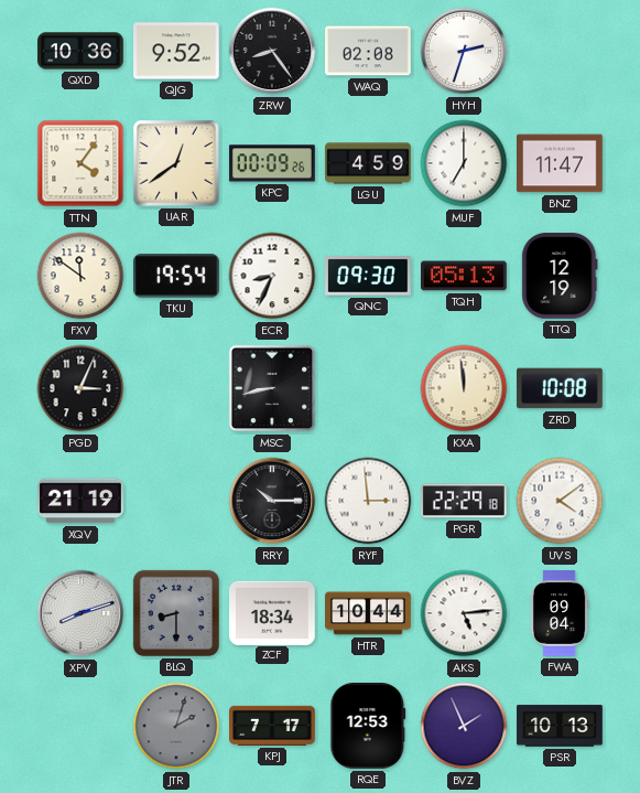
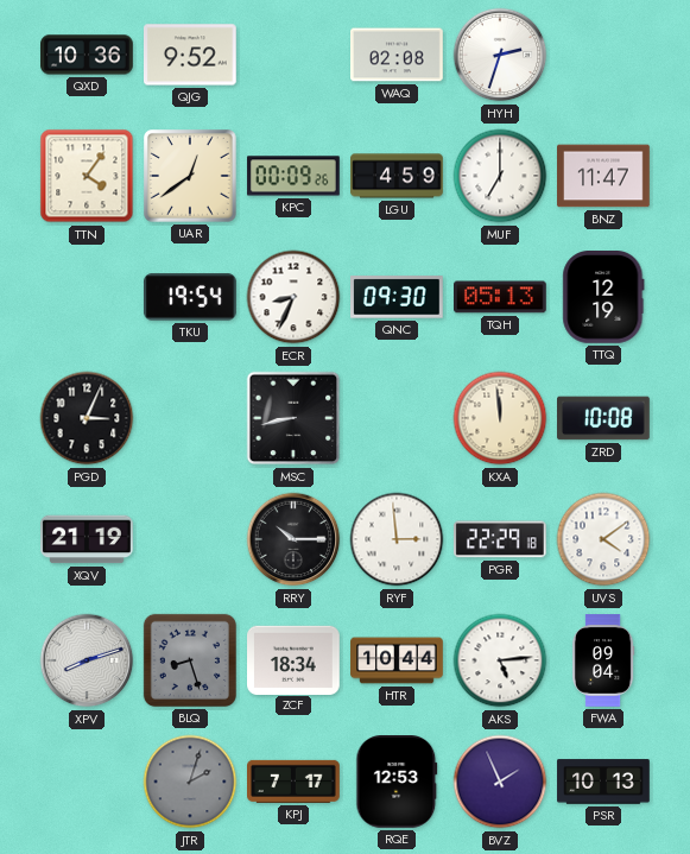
ZRW: 8:24 -> none (272, 51)
FXV: 11:51 -> none (80, 276)
BLQ: 8:30 -> 8:27 (190, 660)
